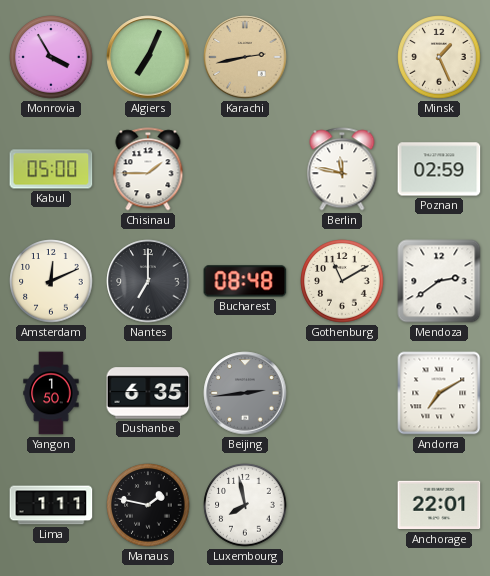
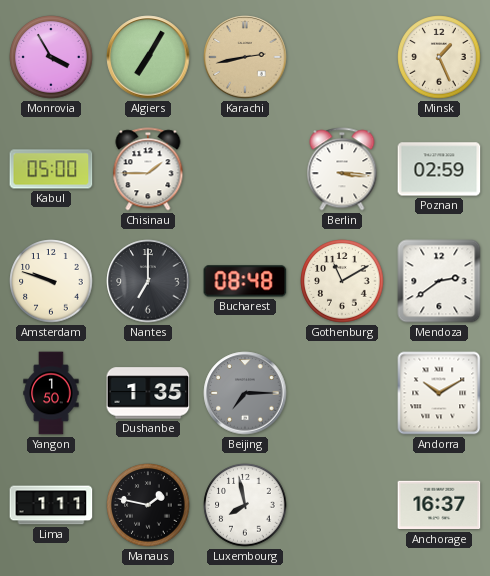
Algiers: 7:04 -> 7:05 (148, 57)
Berlin: 11:47 -> 3:16 (342, 169)
Amsterdam: 12:11 -> 9:48 (51, 281)
Dushanbe: 6:35 -> 1:35 (148, 393)
Beijing: 2:44 -> 7:15 (245, 393)
Andorra: 7:10 -> 10:10 (439, 393)
Anchorage: 22:01 -> 16:37 (439, 505)
